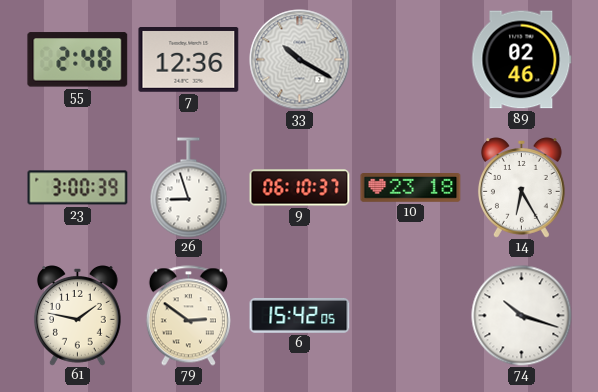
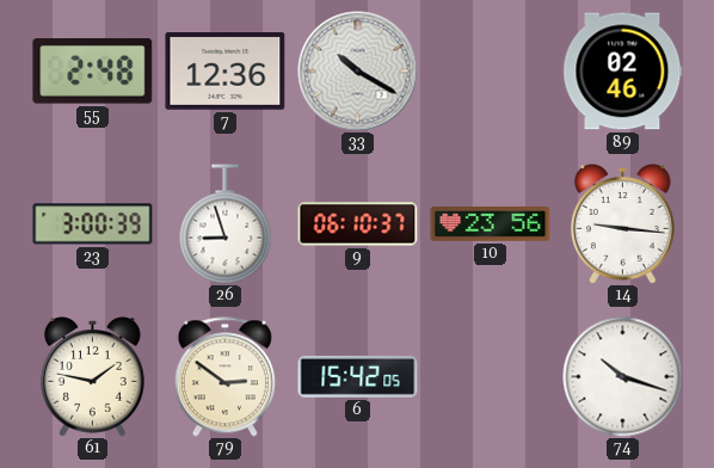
10: 23:18 -> 23:56 (491, 224)
14: 6:25 -> 9:16 (622, 224)
